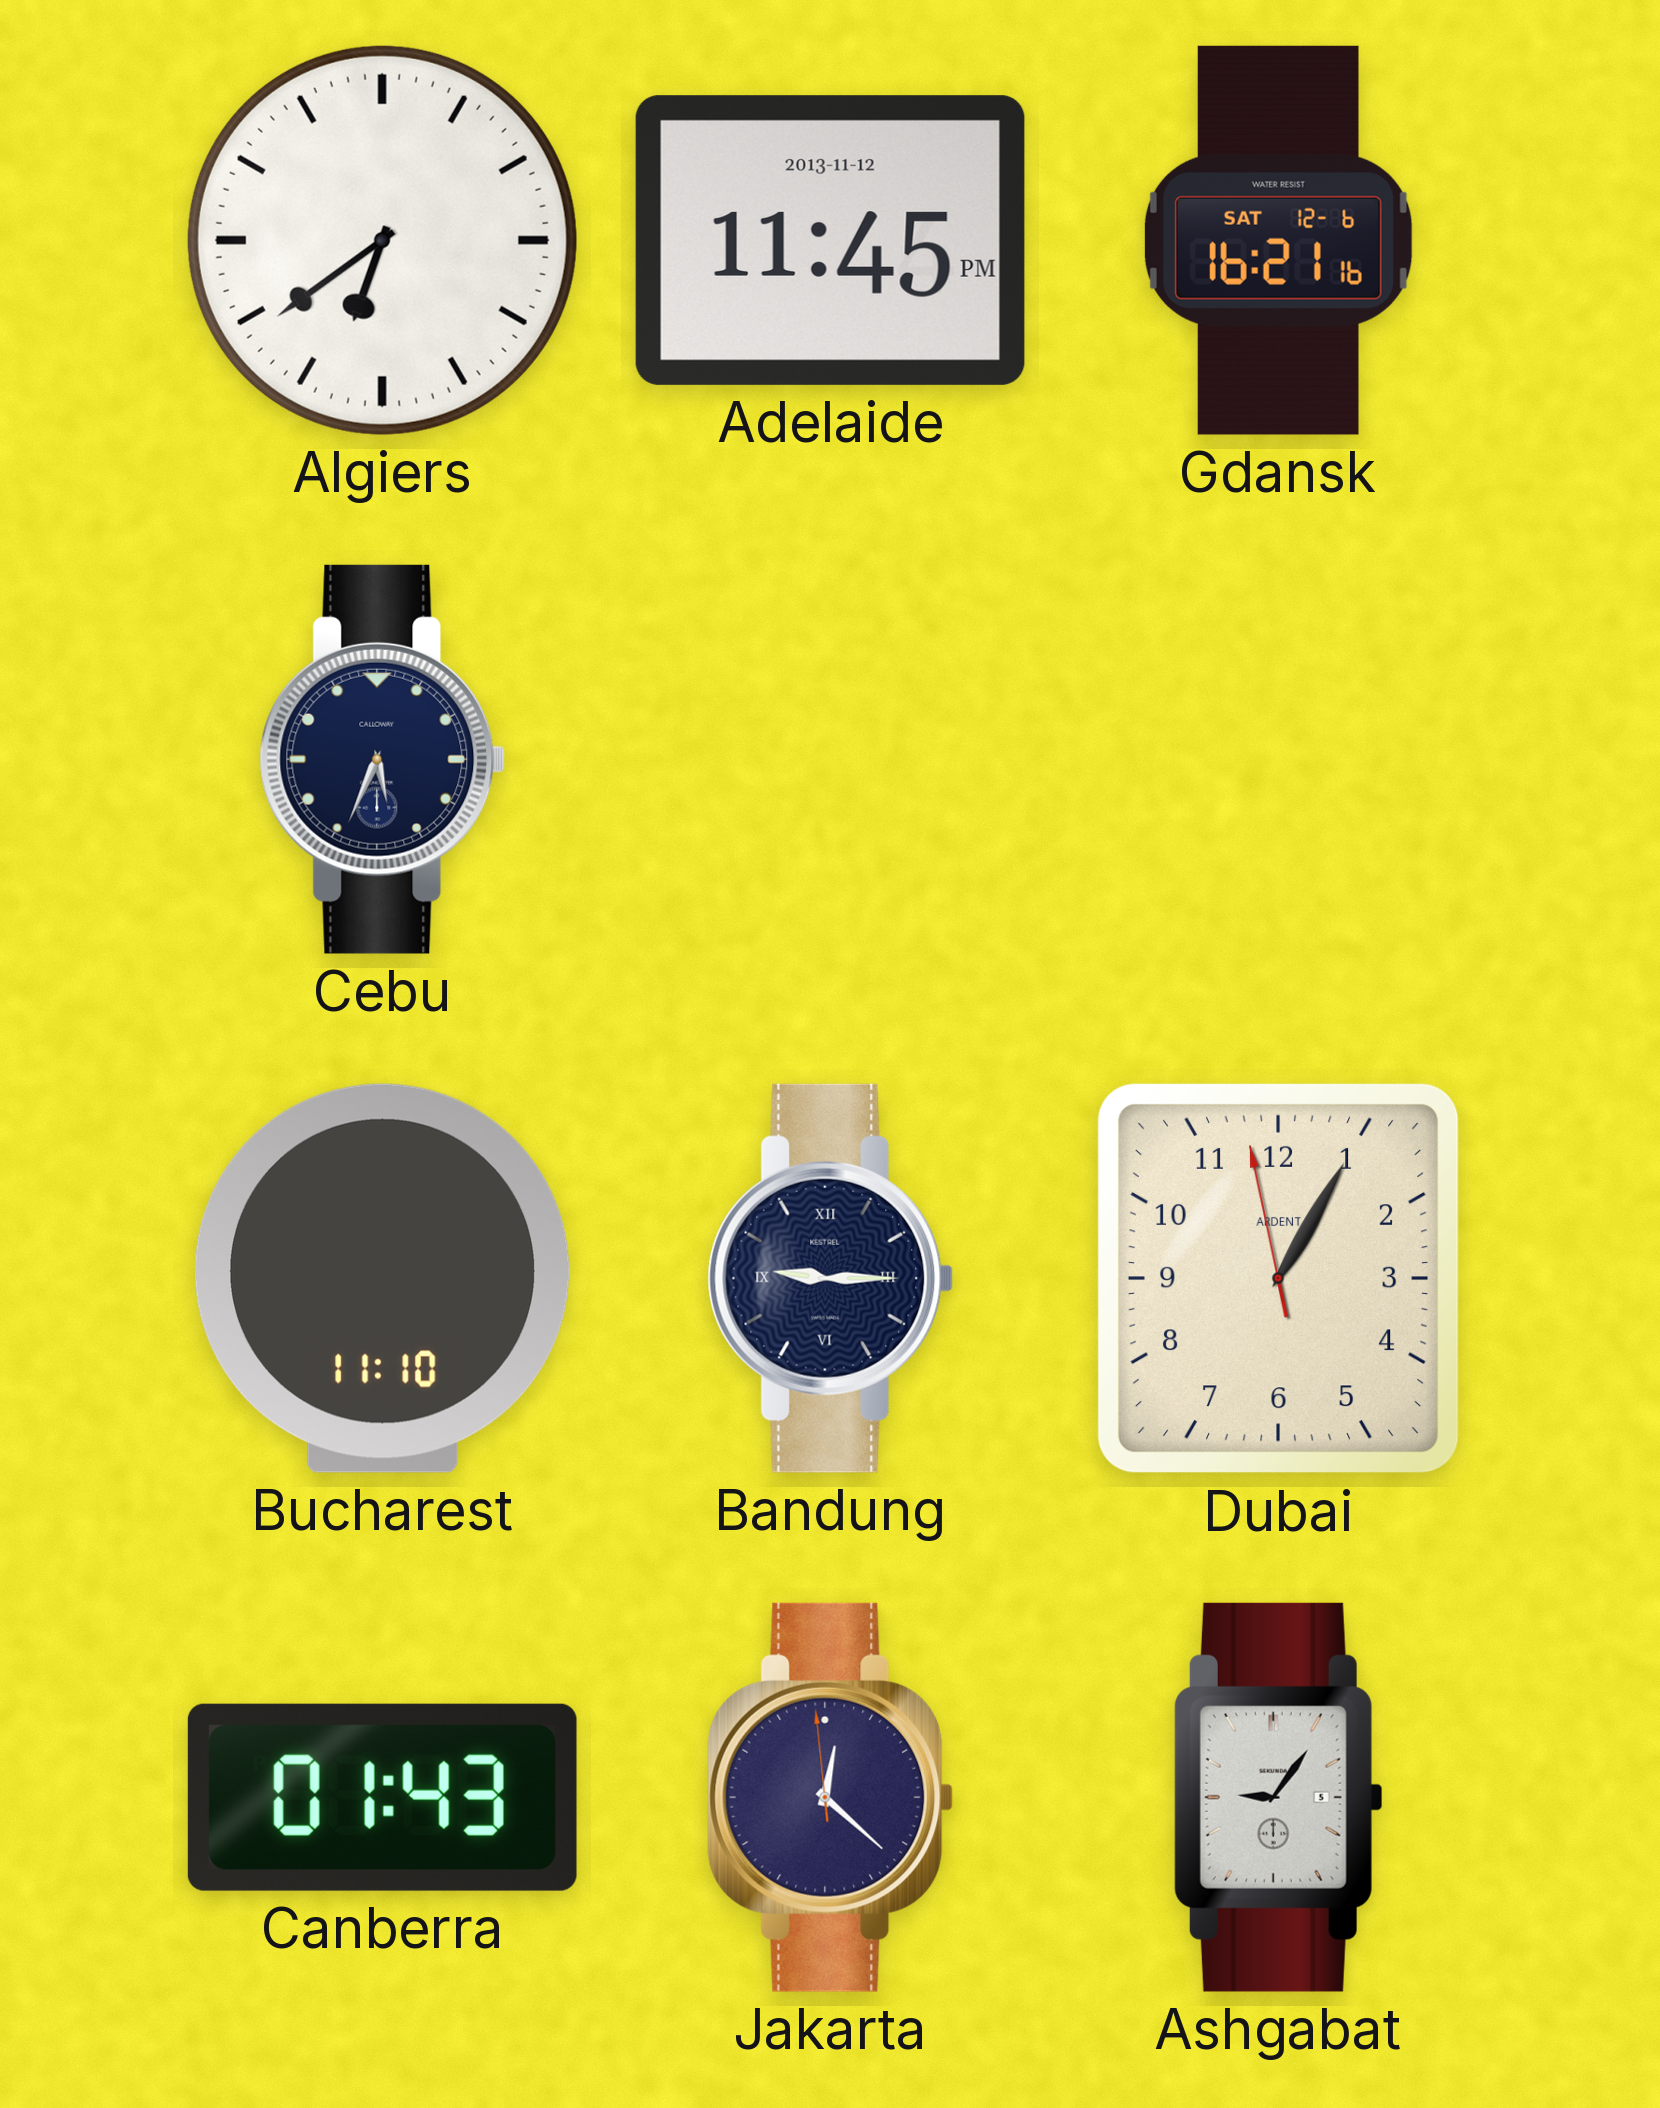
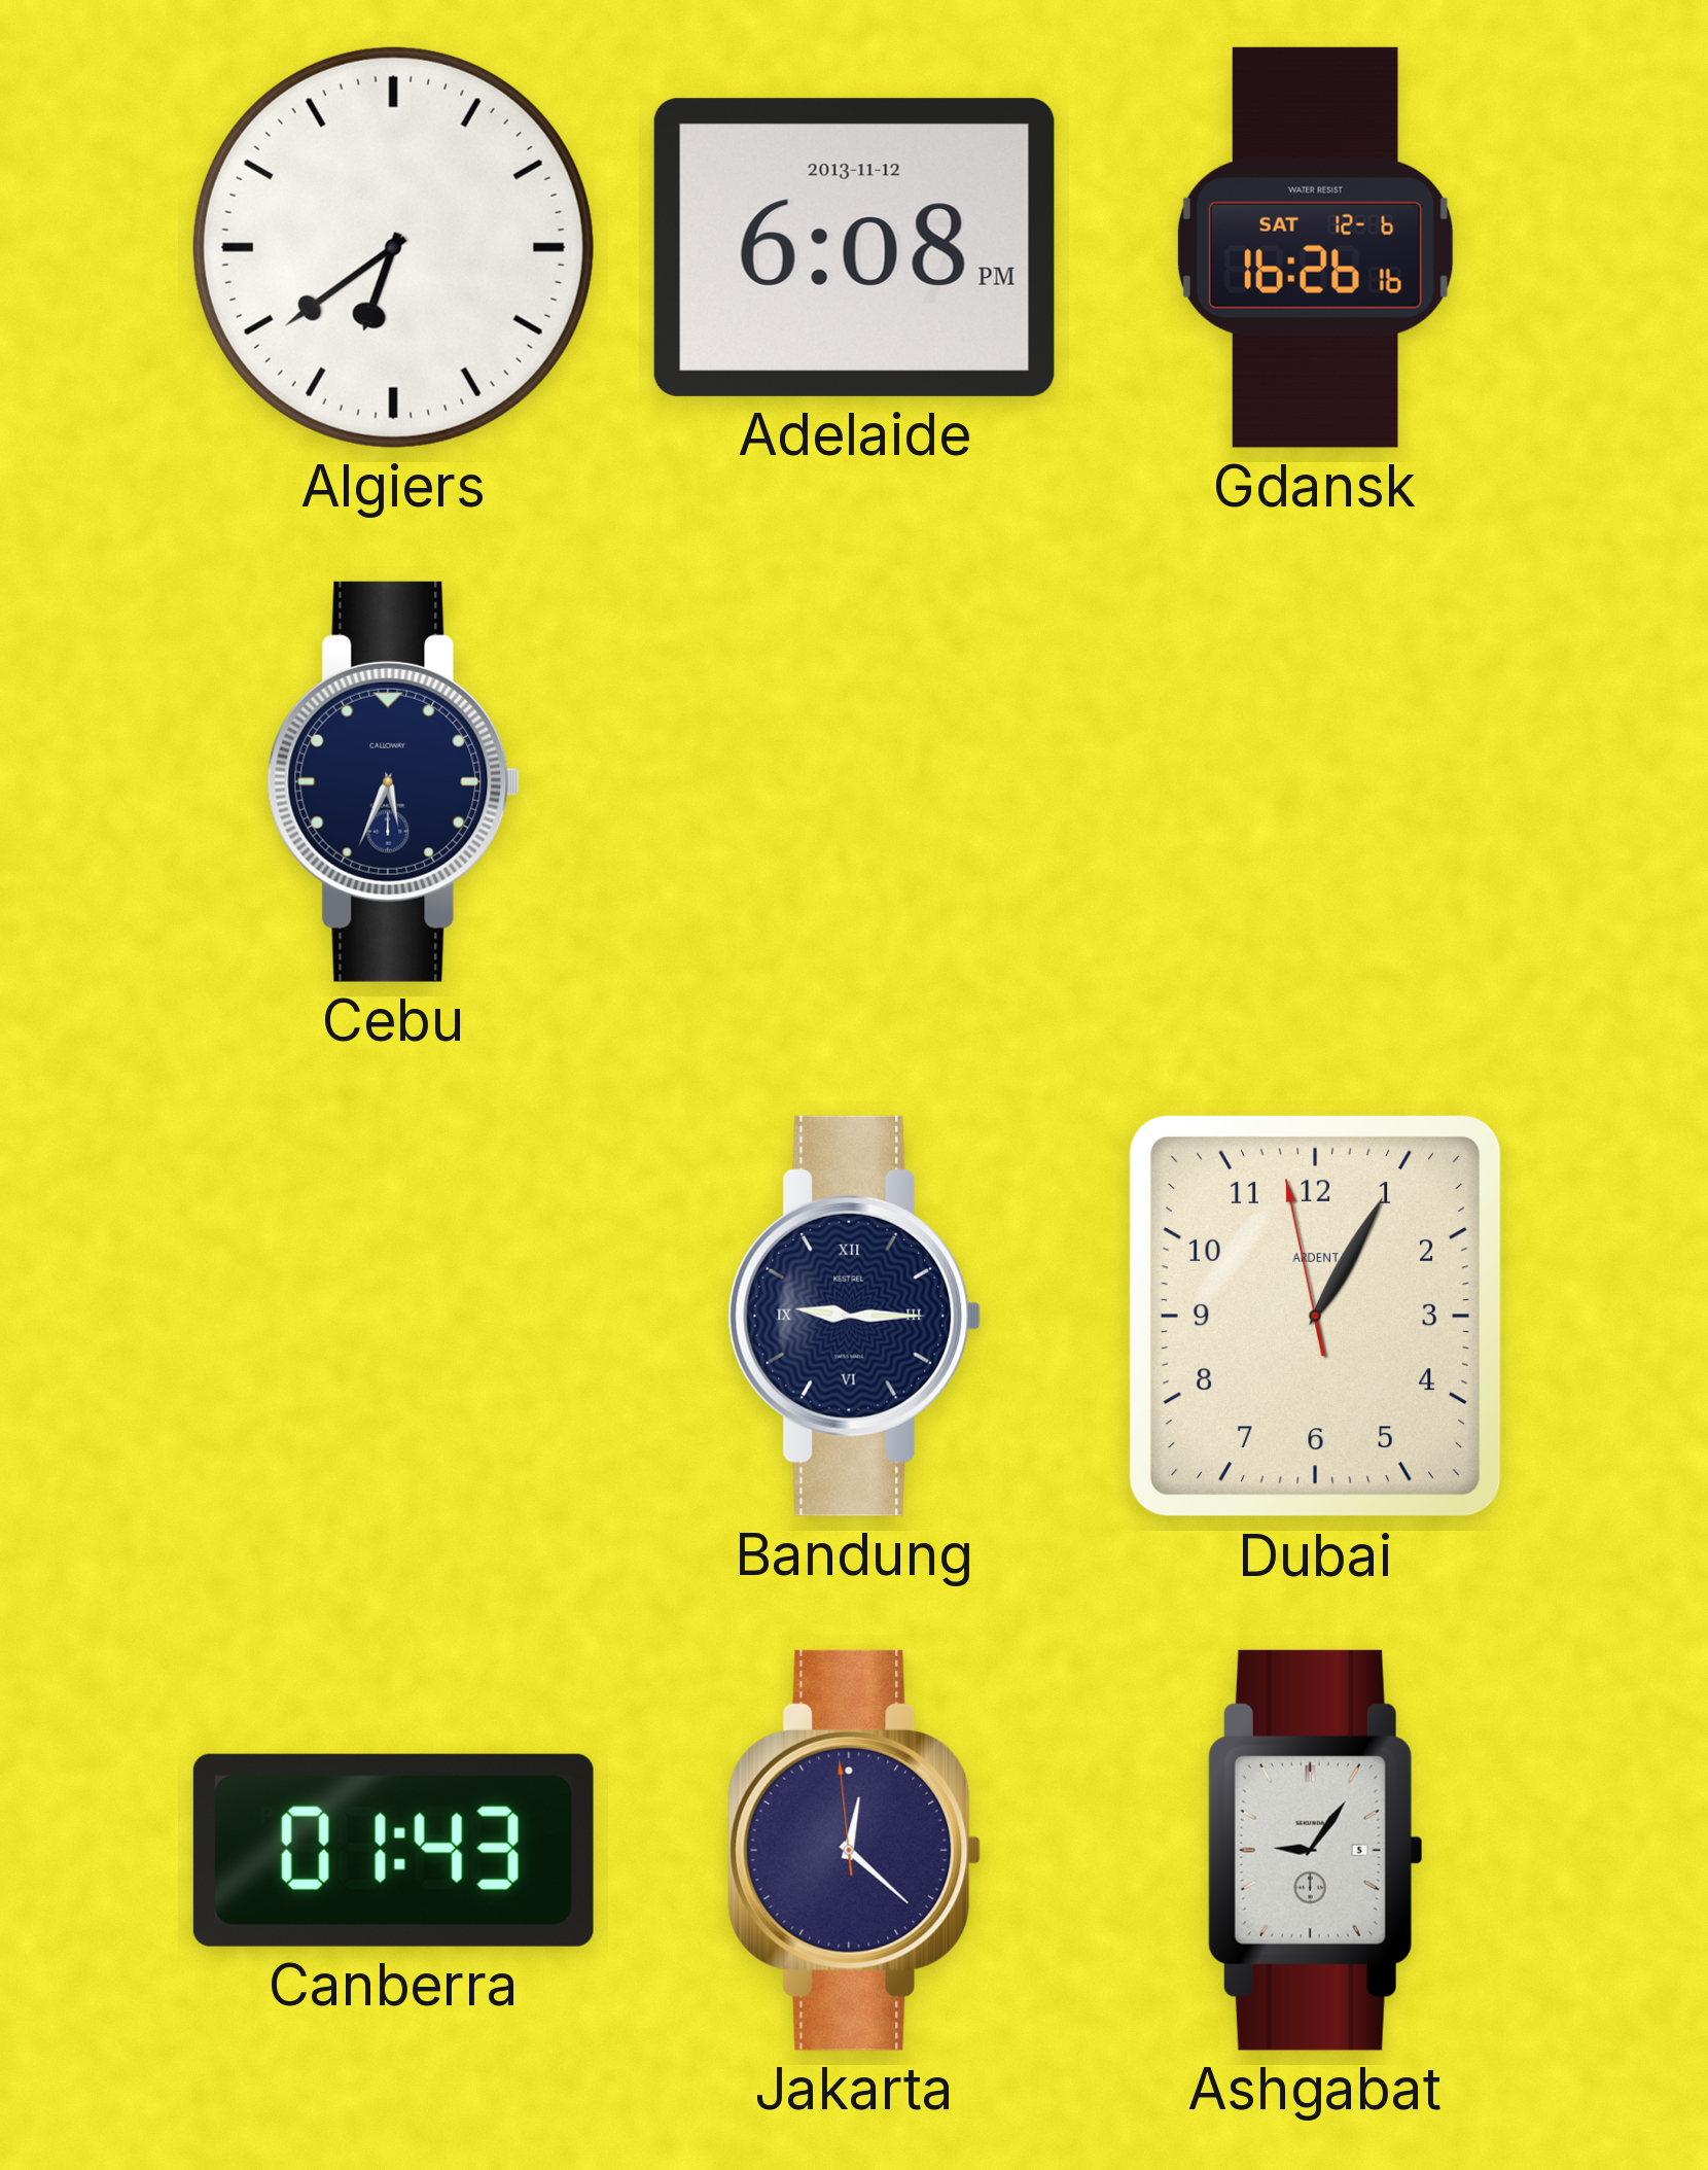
Adelaide: 11:45 -> 6:08 (854, 247)
Gdansk: 16:21 -> 16:26 (1315, 247)
Bucharest: 11:10 -> none (382, 1278)
